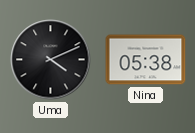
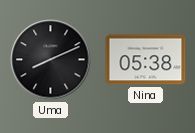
Uma: 4:11 -> 8:11 (51, 60)
